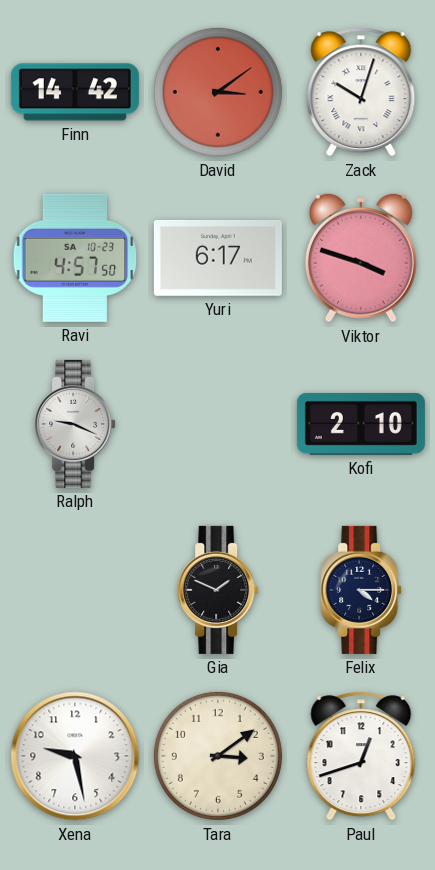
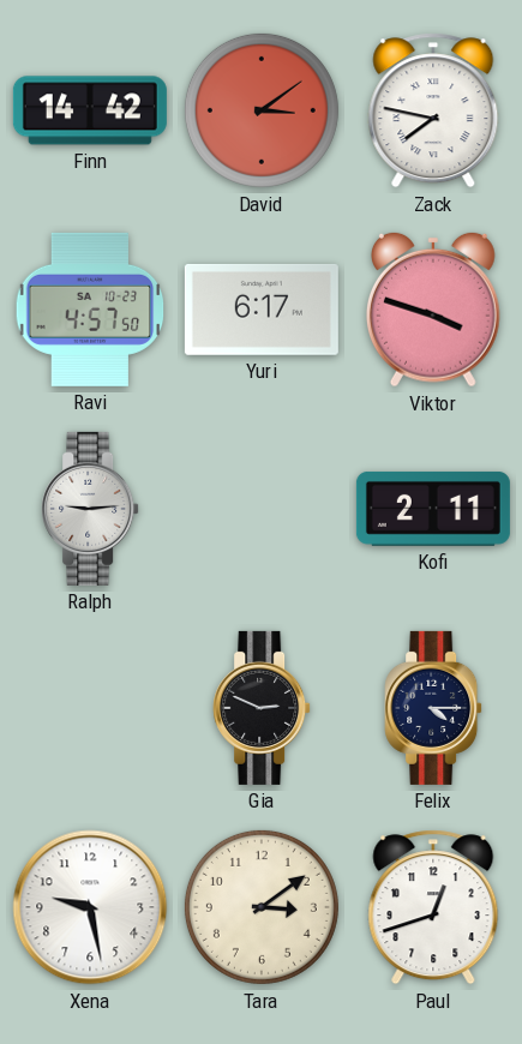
Zack: 10:03 -> 7:47 (433, 110)
Ralph: 9:19 -> 9:14 (90, 509)
Kofi: 2:10 -> 2:11 (433, 509)
Gia: 1:49 -> 2:49 (262, 708)
